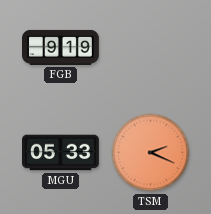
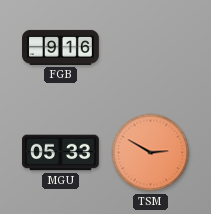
FGB: 9:19 -> 9:16 (61, 47)
TSM: 2:19 -> 2:50 (151, 153)
